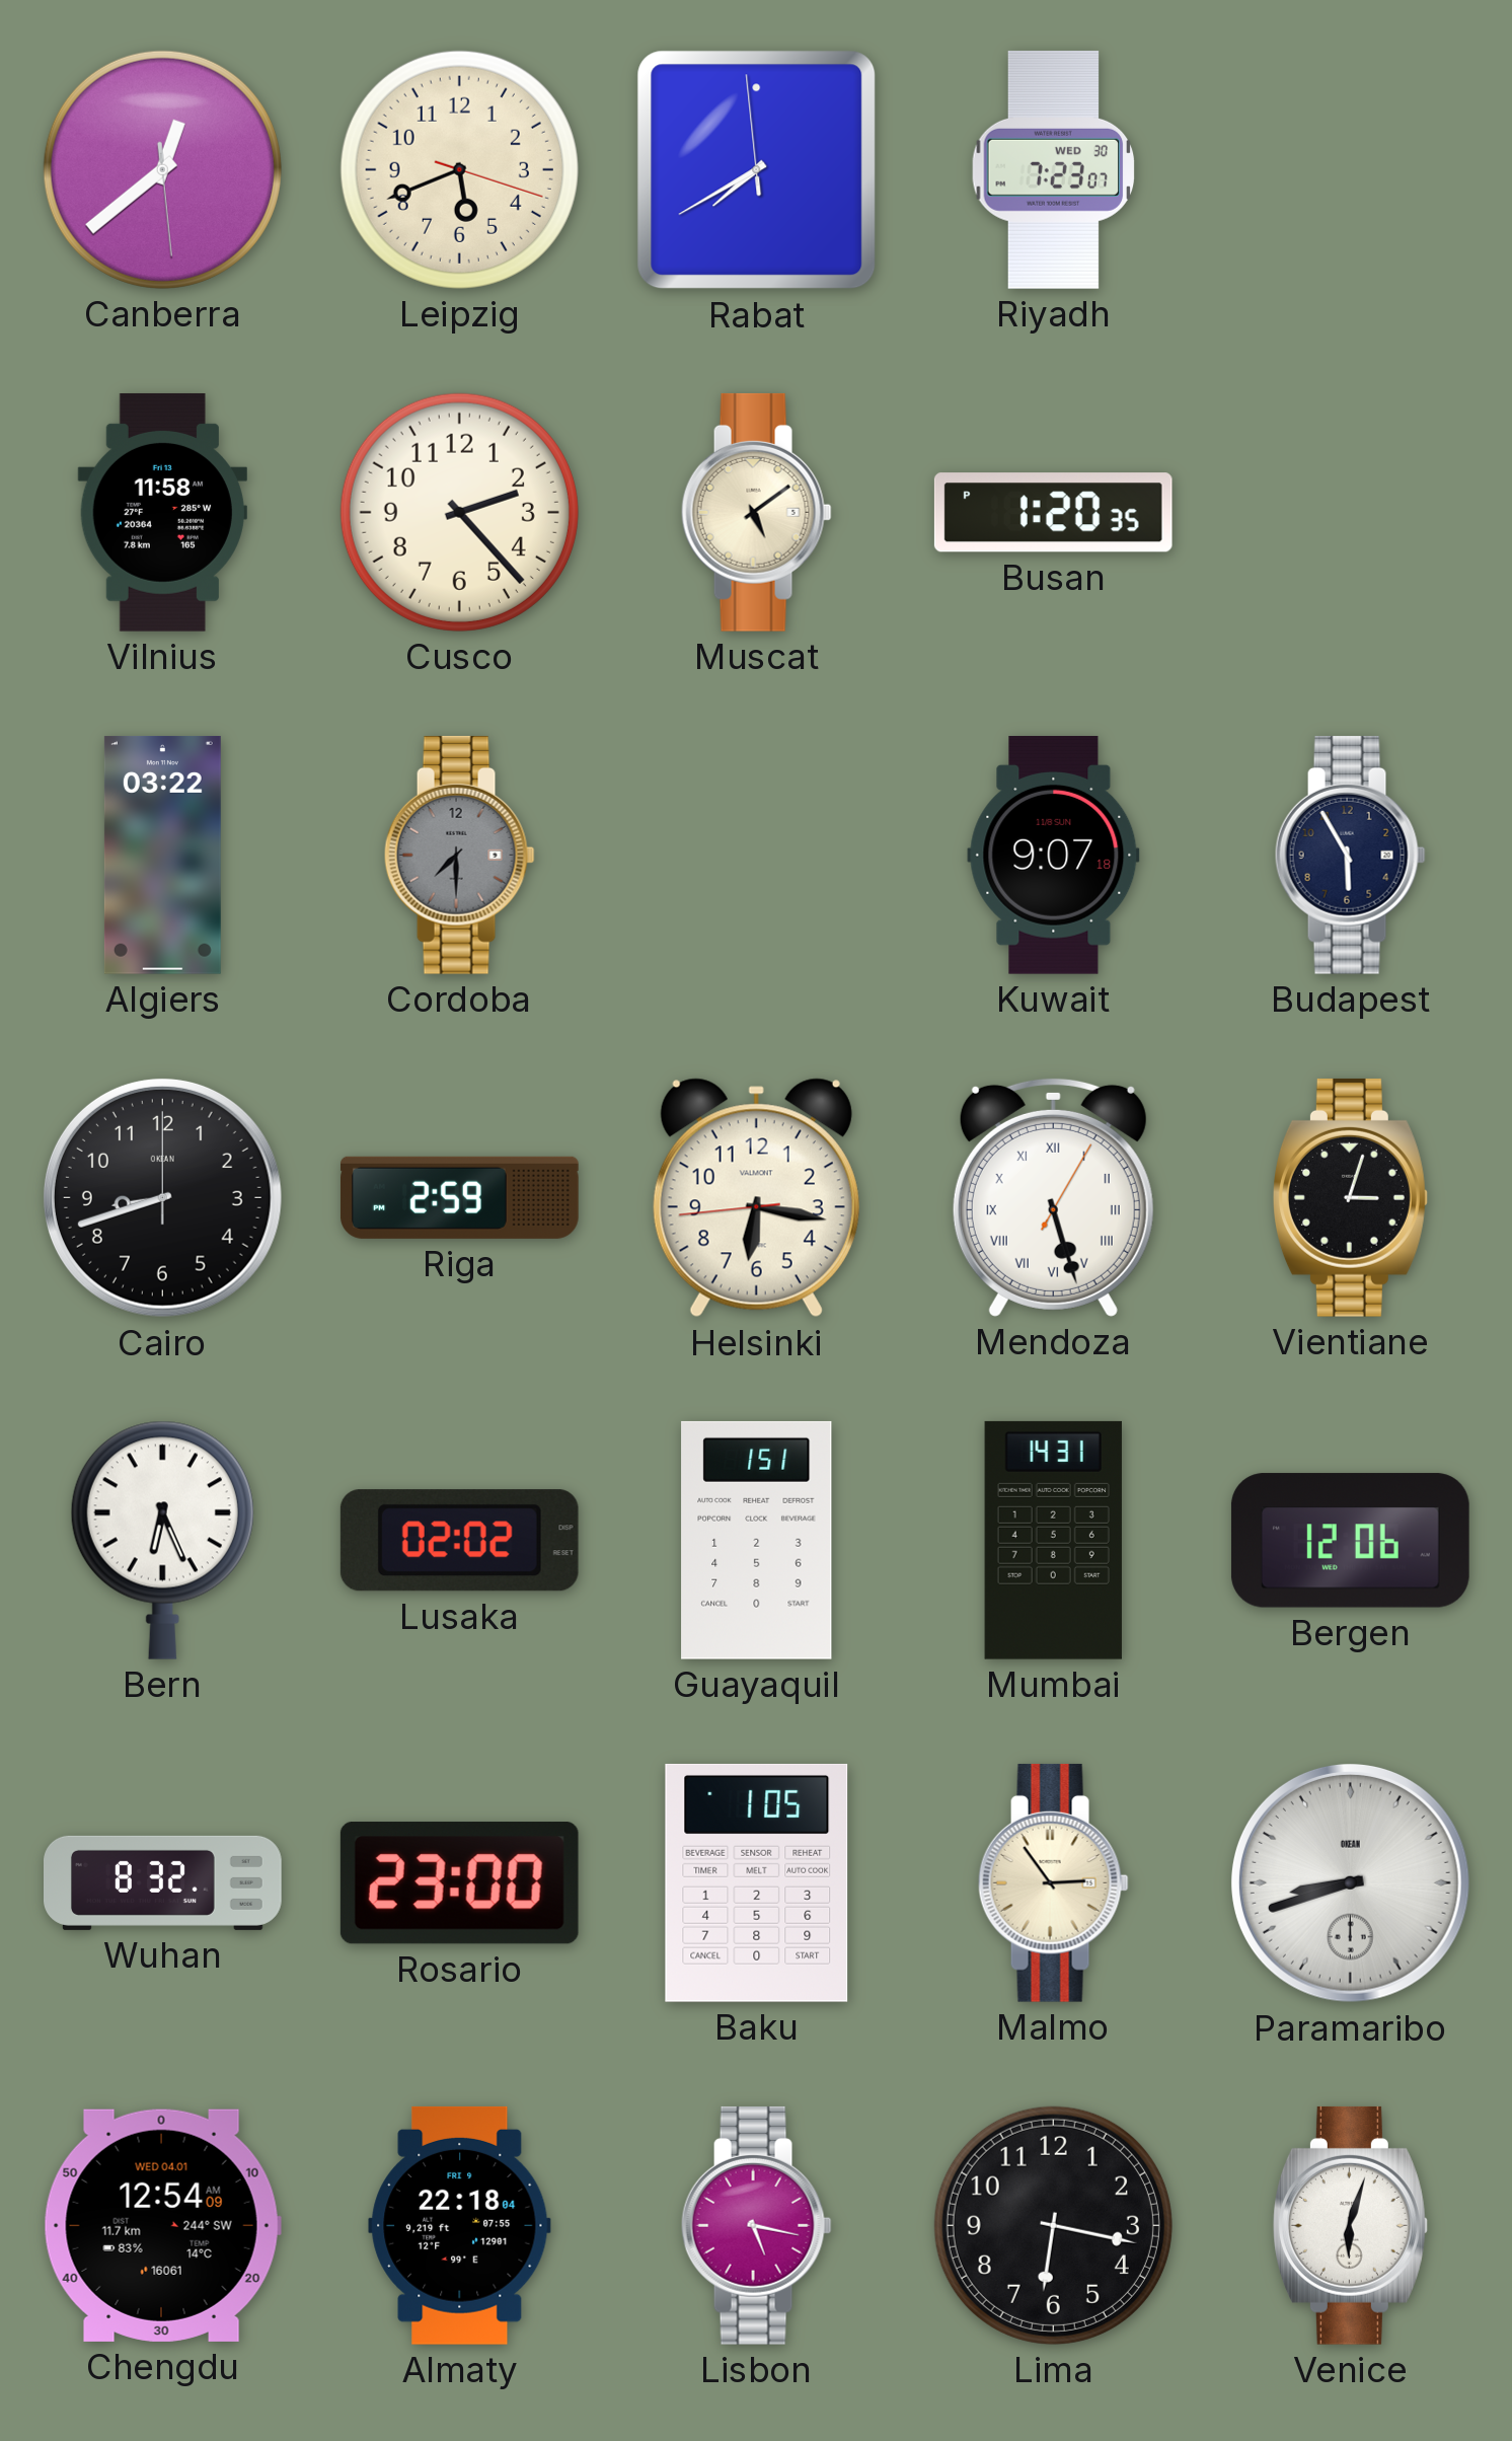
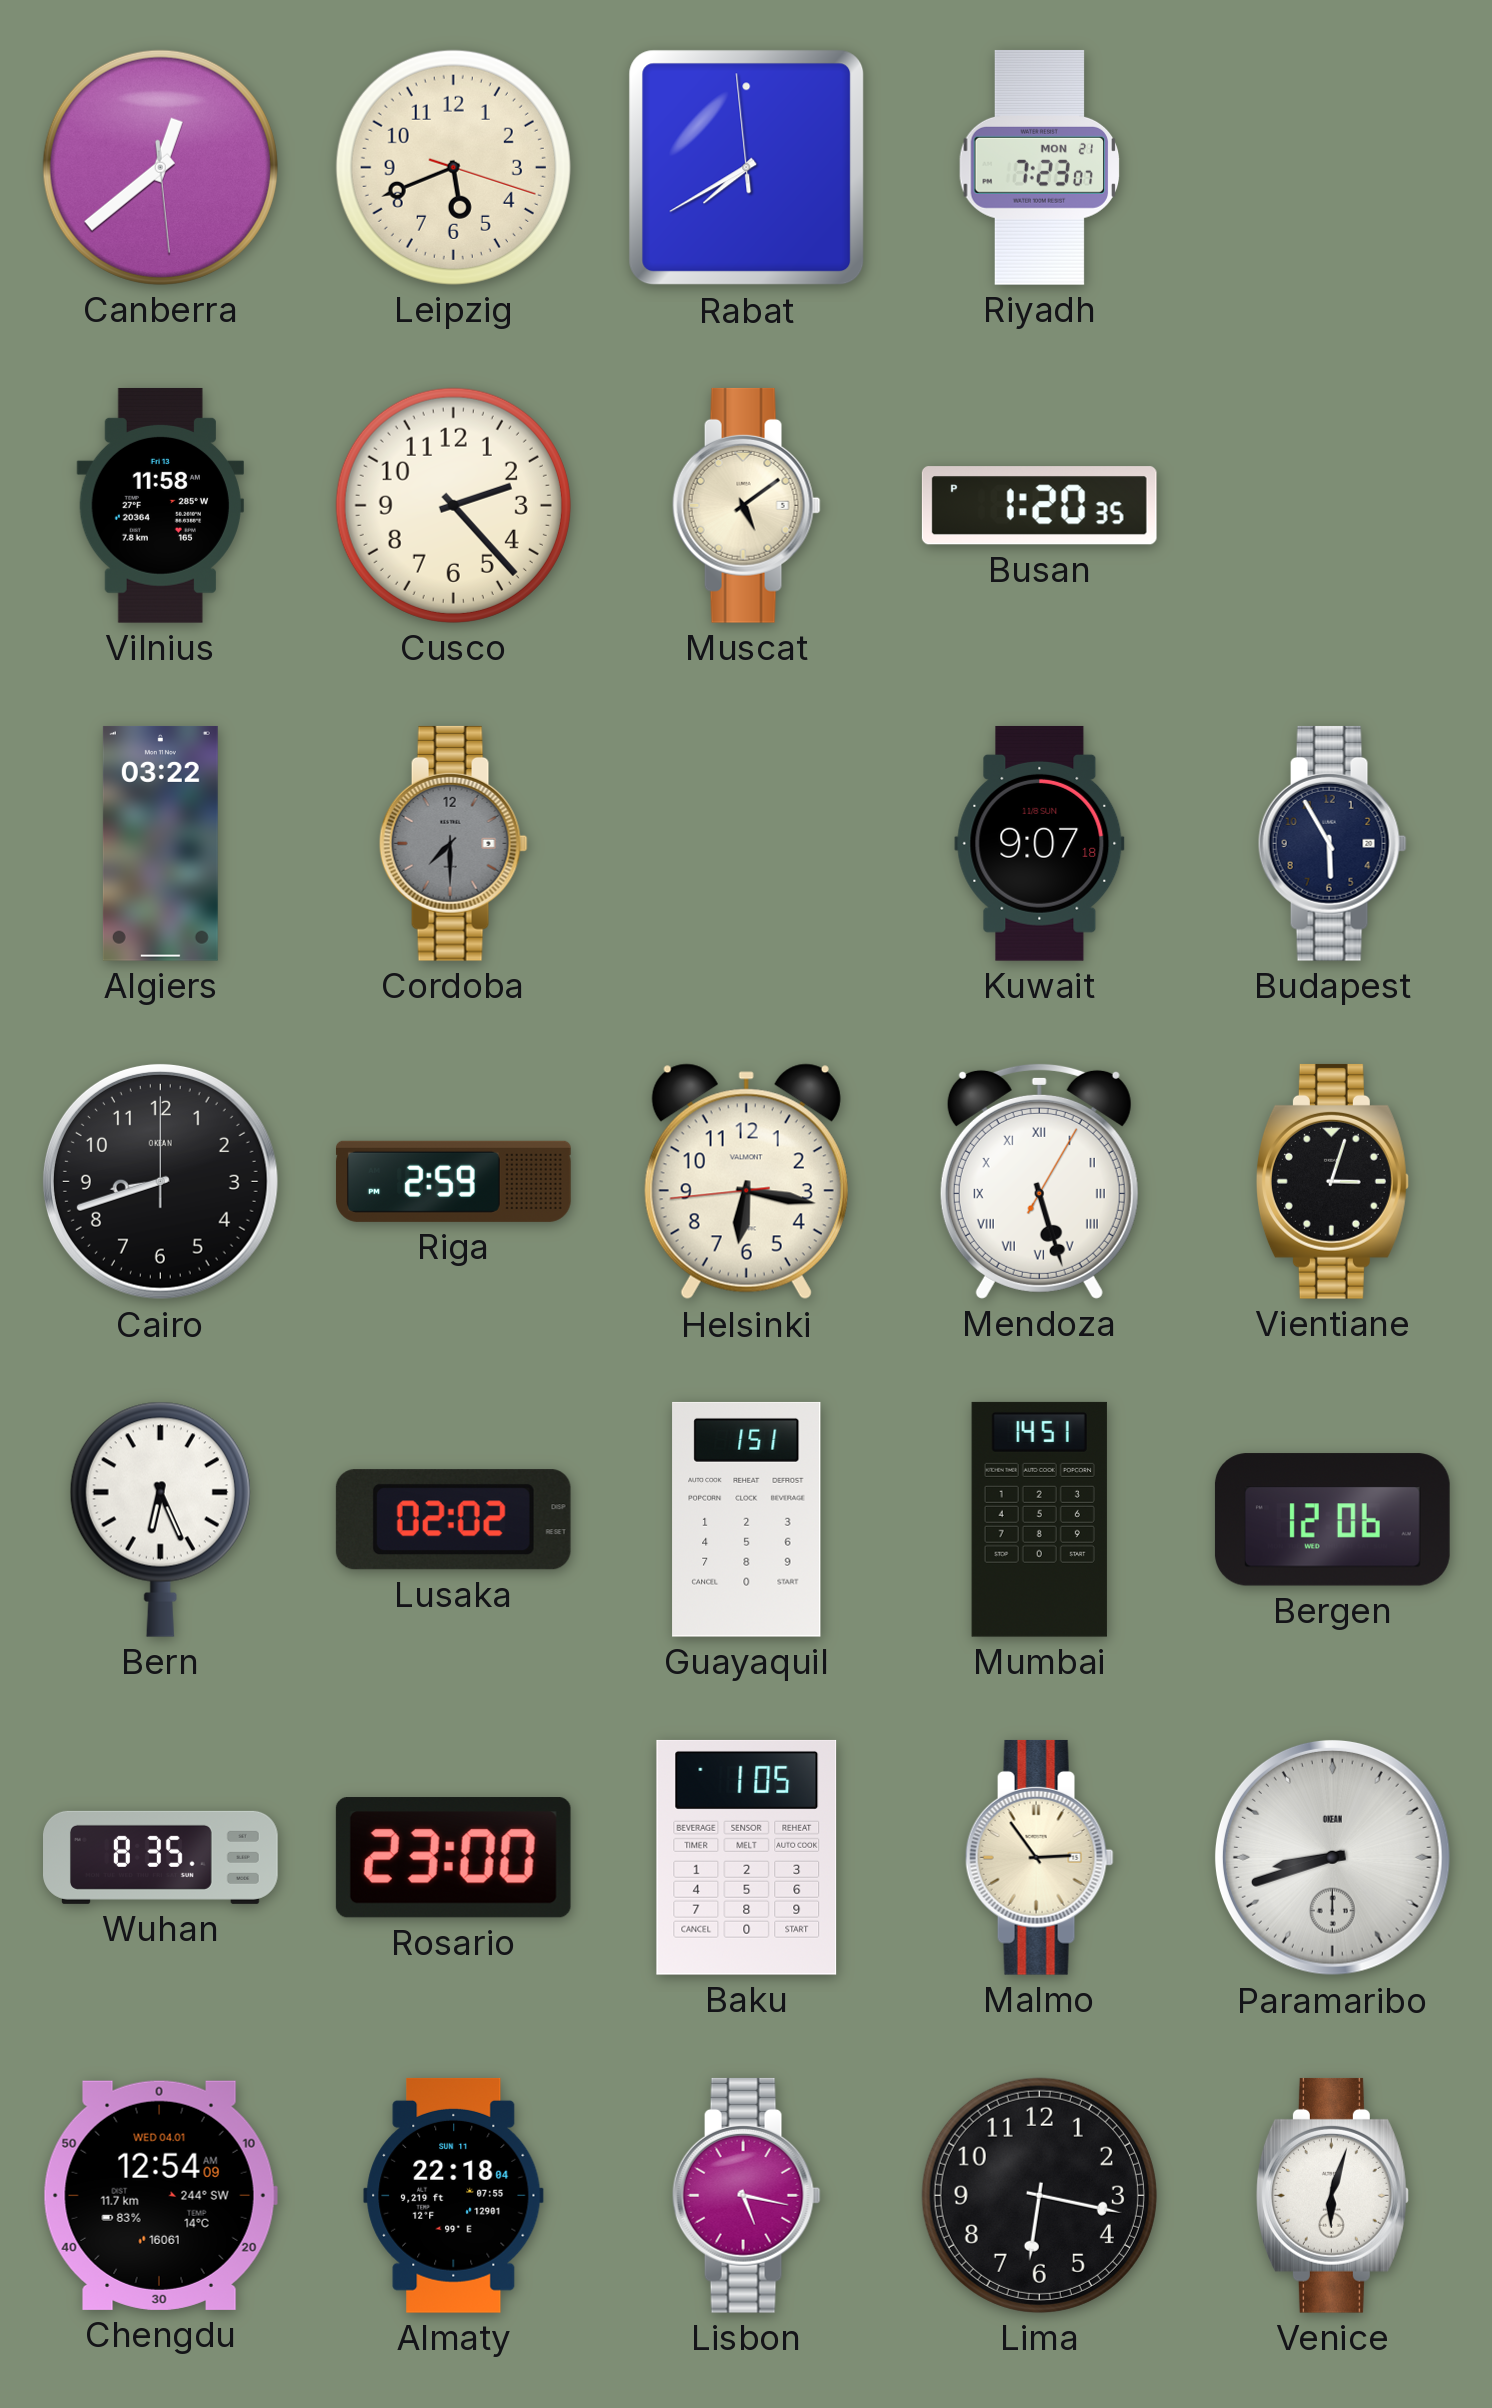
Riyadh date: WED 30 -> MON 21 (1040, 167)
Mumbai: 14:31 -> 14:51 (1039, 1519)
Wuhan: 8:32 -> 8:35 (161, 1857)
Almaty date: FRI 9 -> SUN 11 (454, 2195)
